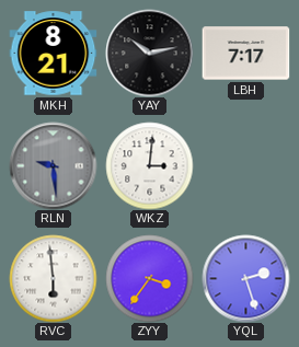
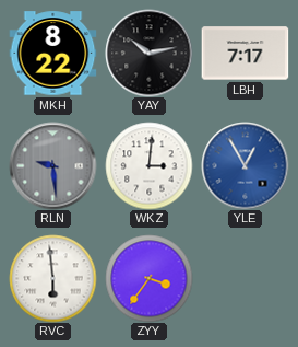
MKH: 8:21 -> 8:22 (52, 54)
YLE: none -> 12:55 (245, 165)
YQL: 2:27 -> none (245, 278)
